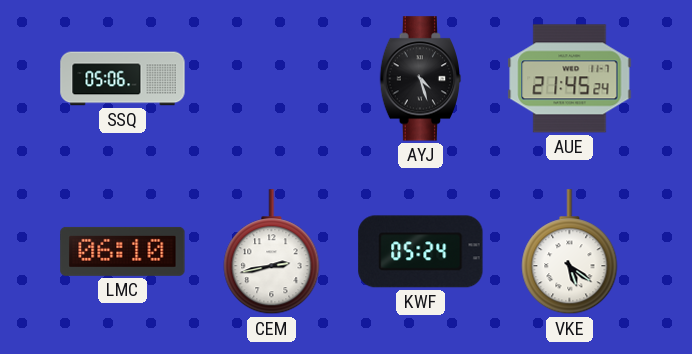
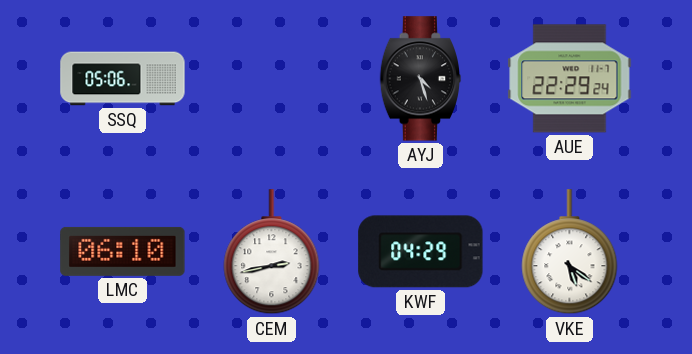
AUE: 21:45 -> 22:29 (570, 79)
KWF: 05:24 -> 04:29 (421, 252)
